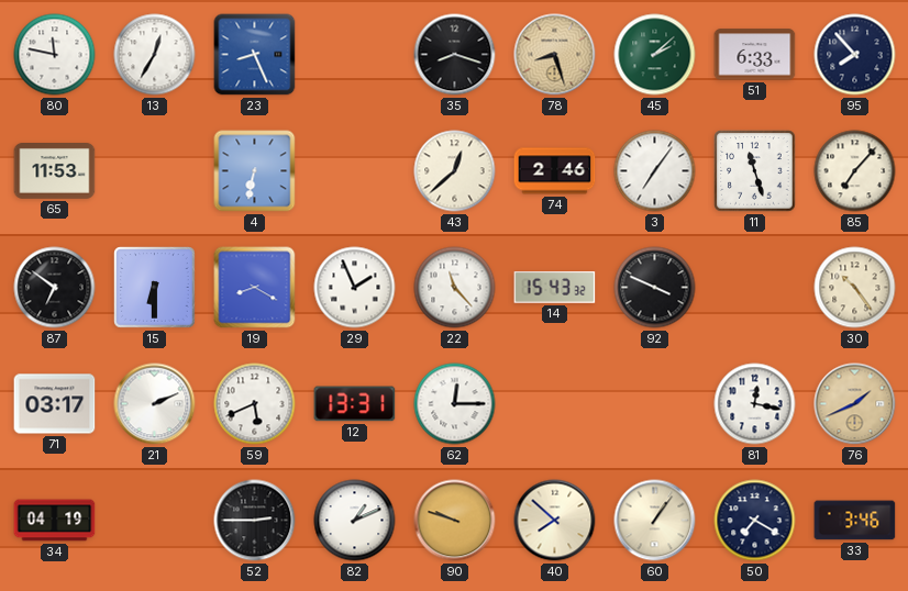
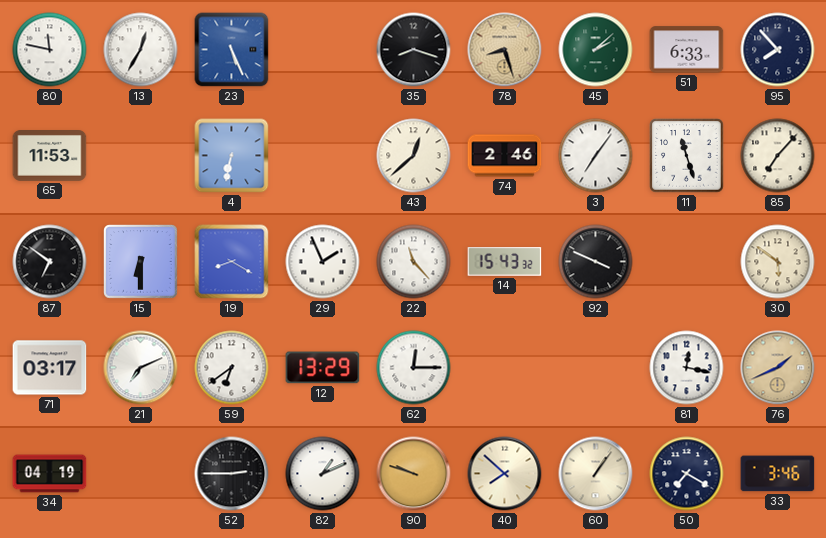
23: 8:26 -> 5:26 (232, 50)
30: 10:24 -> 5:51 (778, 262)
21: 2:11 -> 7:11 (141, 368)
59: 5:41 -> 6:39 (232, 368)
12: 13:31 -> 13:29 (323, 368)
